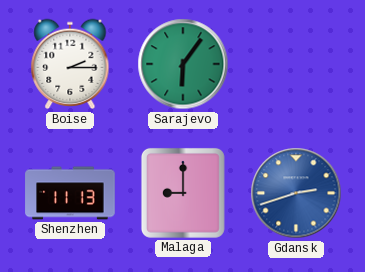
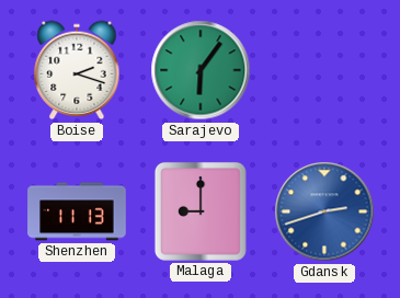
Boise: 2:15 -> 2:18 (77, 70)
